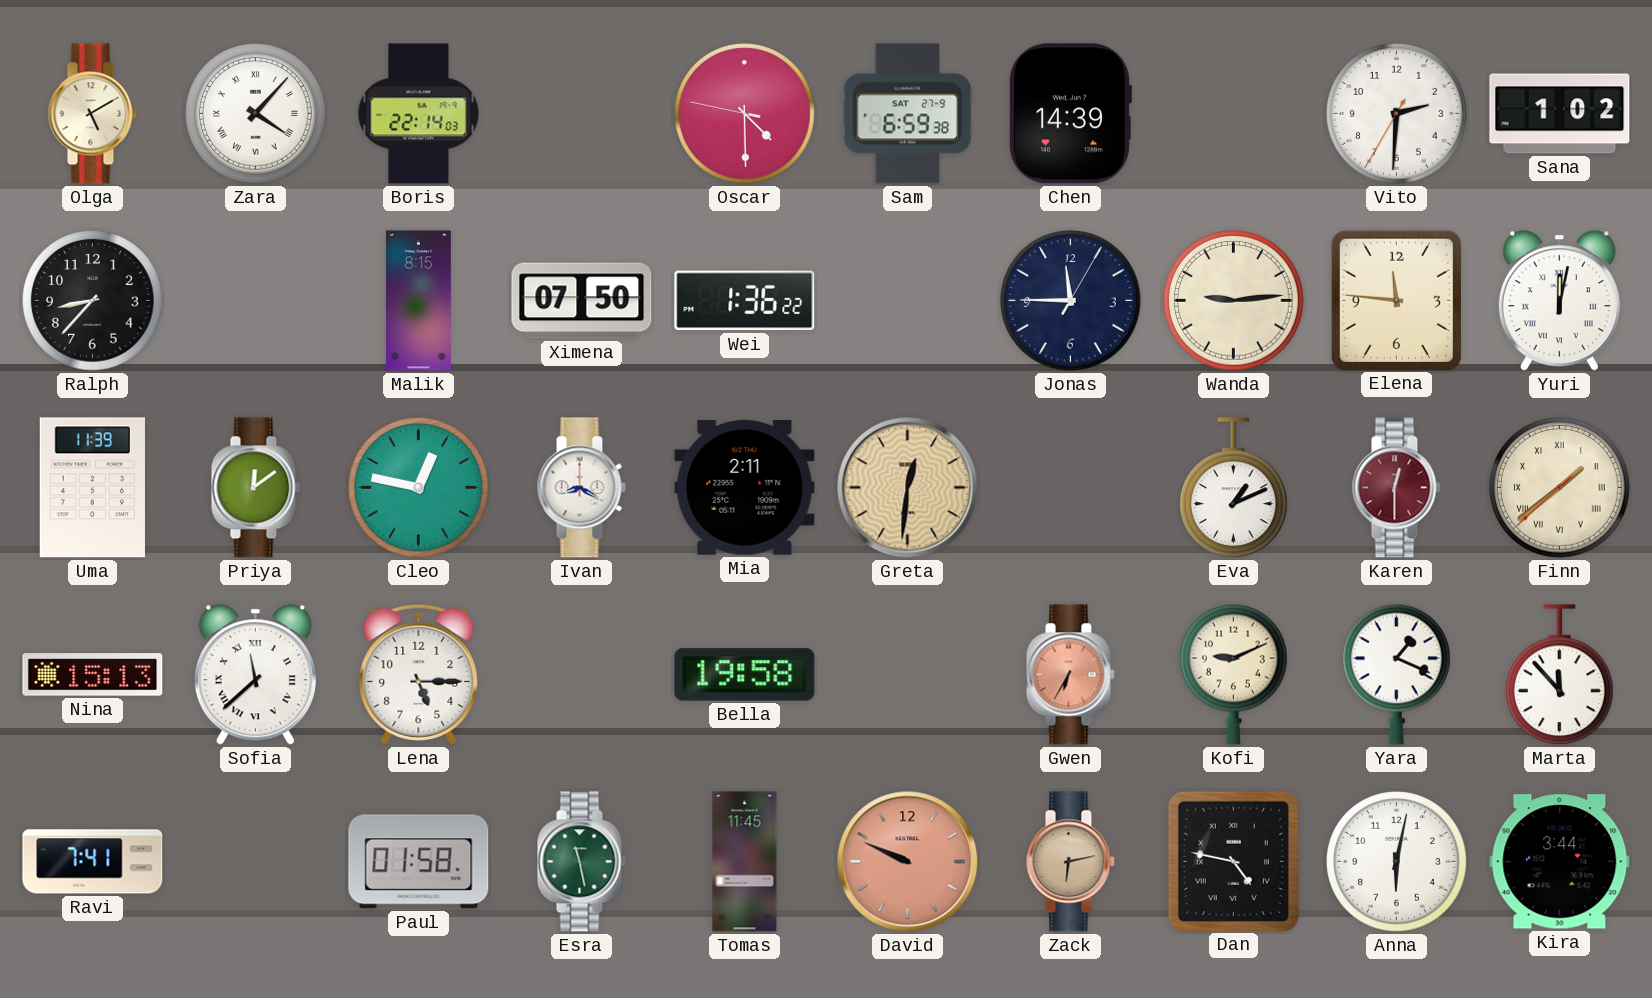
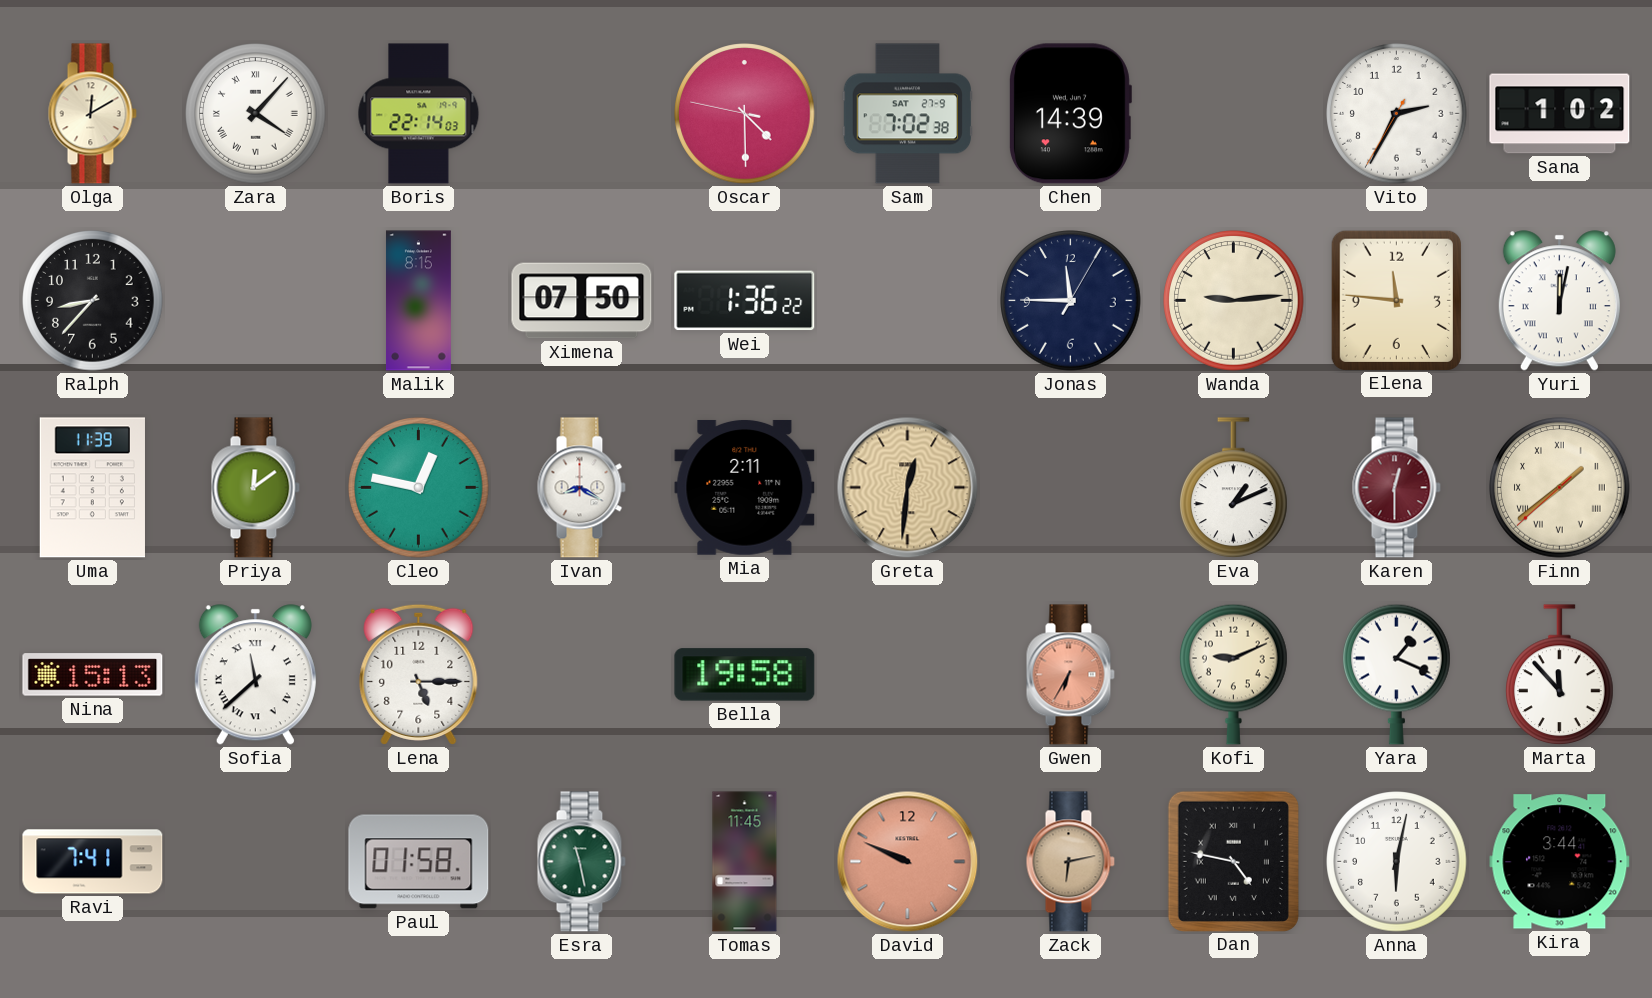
Olga: 5:10 -> 12:10 (92, 114)
Sam: 6:59 -> 7:02 (907, 114)
Vito: 2:30 -> 2:34 (1397, 114)
